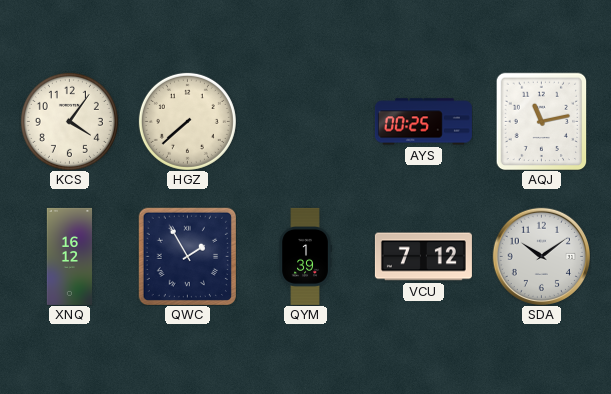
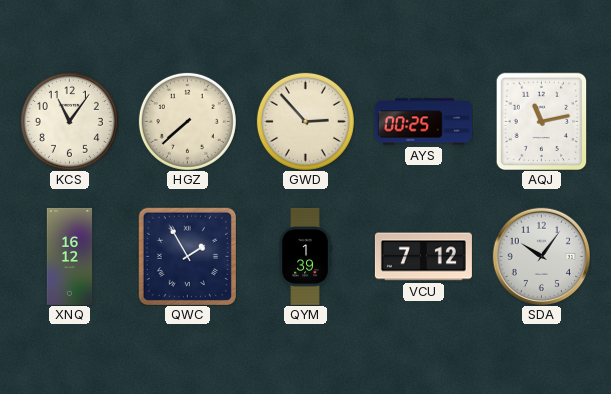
KCS: 4:06 -> 11:06 (69, 121)
GWD: none -> 2:53 (305, 121)
SDA: 10:09 -> 10:06 (541, 256)
